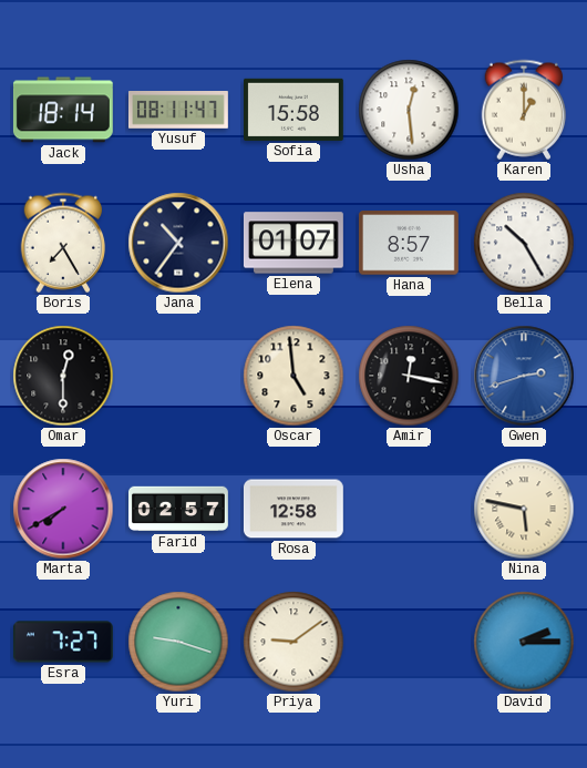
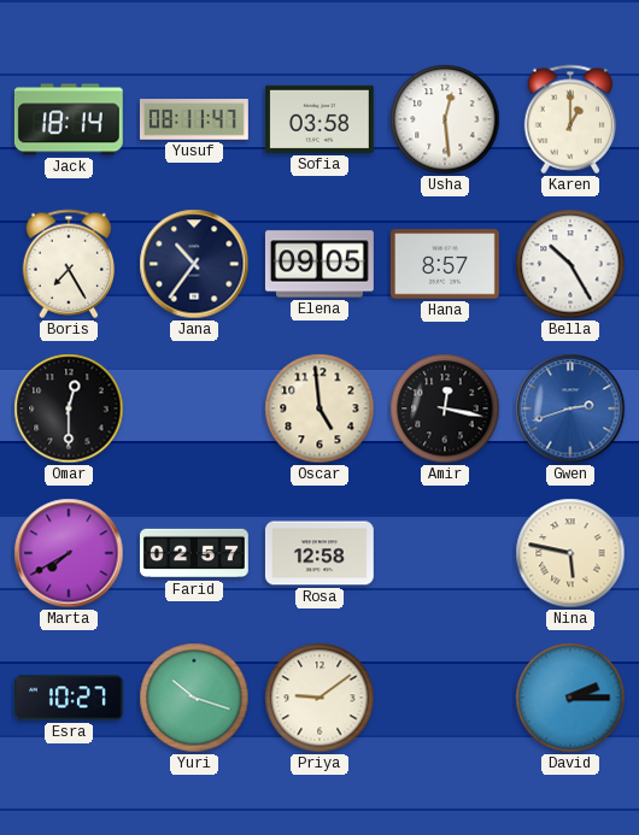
Sofia: 15:58 -> 03:58 (319, 119)
Elena: 01:07 -> 09:05 (319, 264)
Esra: 7:27 -> 10:27 (69, 698)
Yuri: 9:18 -> 10:18 (194, 698)
